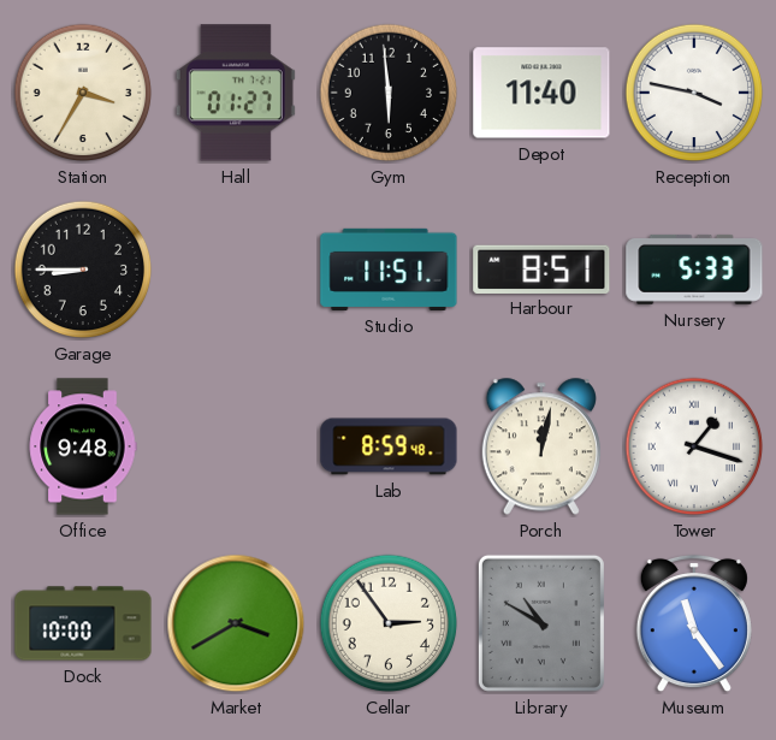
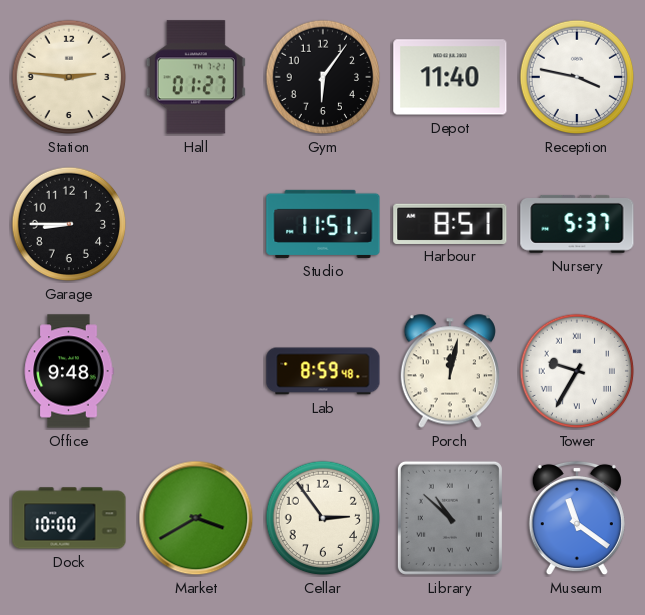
Station: 3:35 -> 2:46 (69, 77)
Gym: 5:59 -> 6:06 (323, 77)
Nursery: 5:33 -> 5:37 (577, 224)
Tower: 1:18 -> 9:35 (577, 371)
Library: 10:50 -> 10:52 (450, 518)
Museum: 11:24 -> 11:21 (577, 518)
